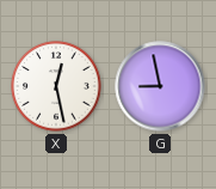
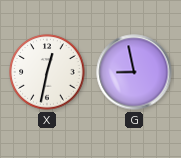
X: 12:28 -> 12:32 (47, 72)
